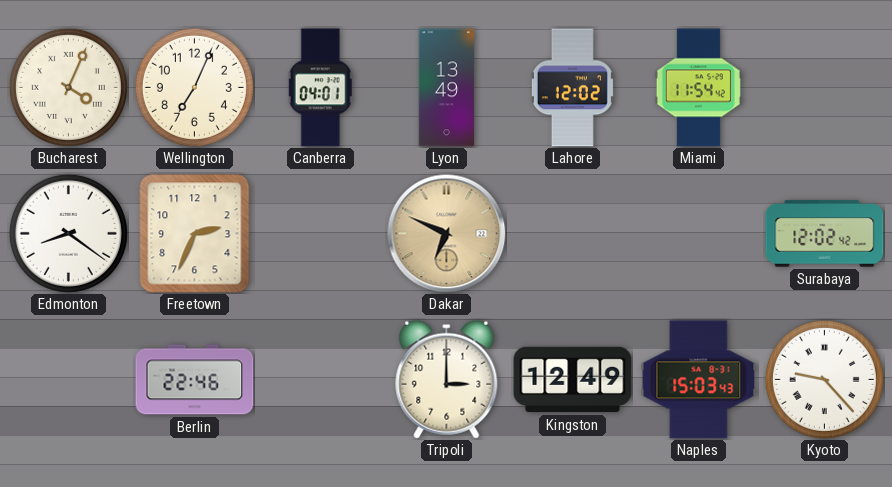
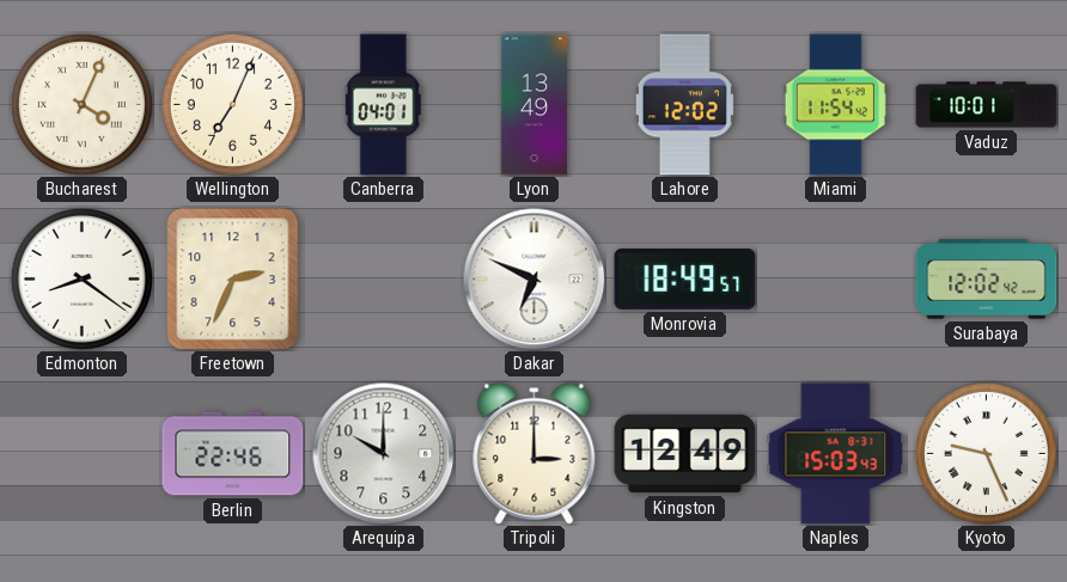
Vaduz: none -> 10:01 (987, 105)
Dakar dial: champagne -> white (535, 280)
Monrovia: none -> 18:49 (685, 280)
Arequipa: none -> 10:00 (384, 454)
Kyoto: 9:23 -> 9:26 (986, 453)
